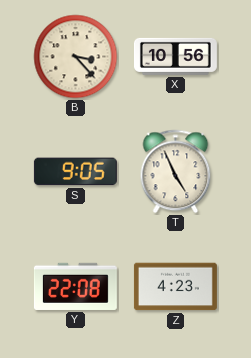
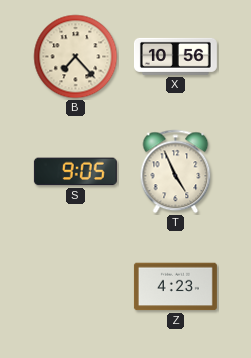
B: 3:23 -> 7:23 (76, 57)
Y: 22:08 -> none (75, 286)
